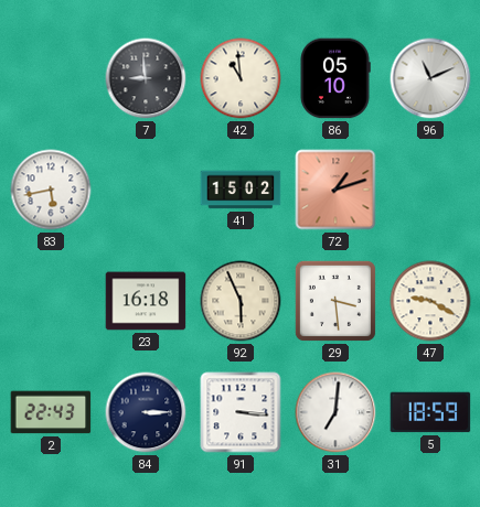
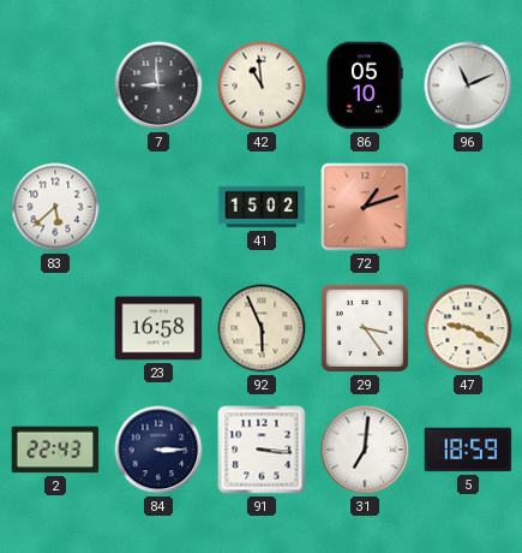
83: 5:43 -> 5:38 (55, 207)
23: 16:18 -> 16:58 (158, 328)
29: 3:29 -> 3:24 (365, 328)
